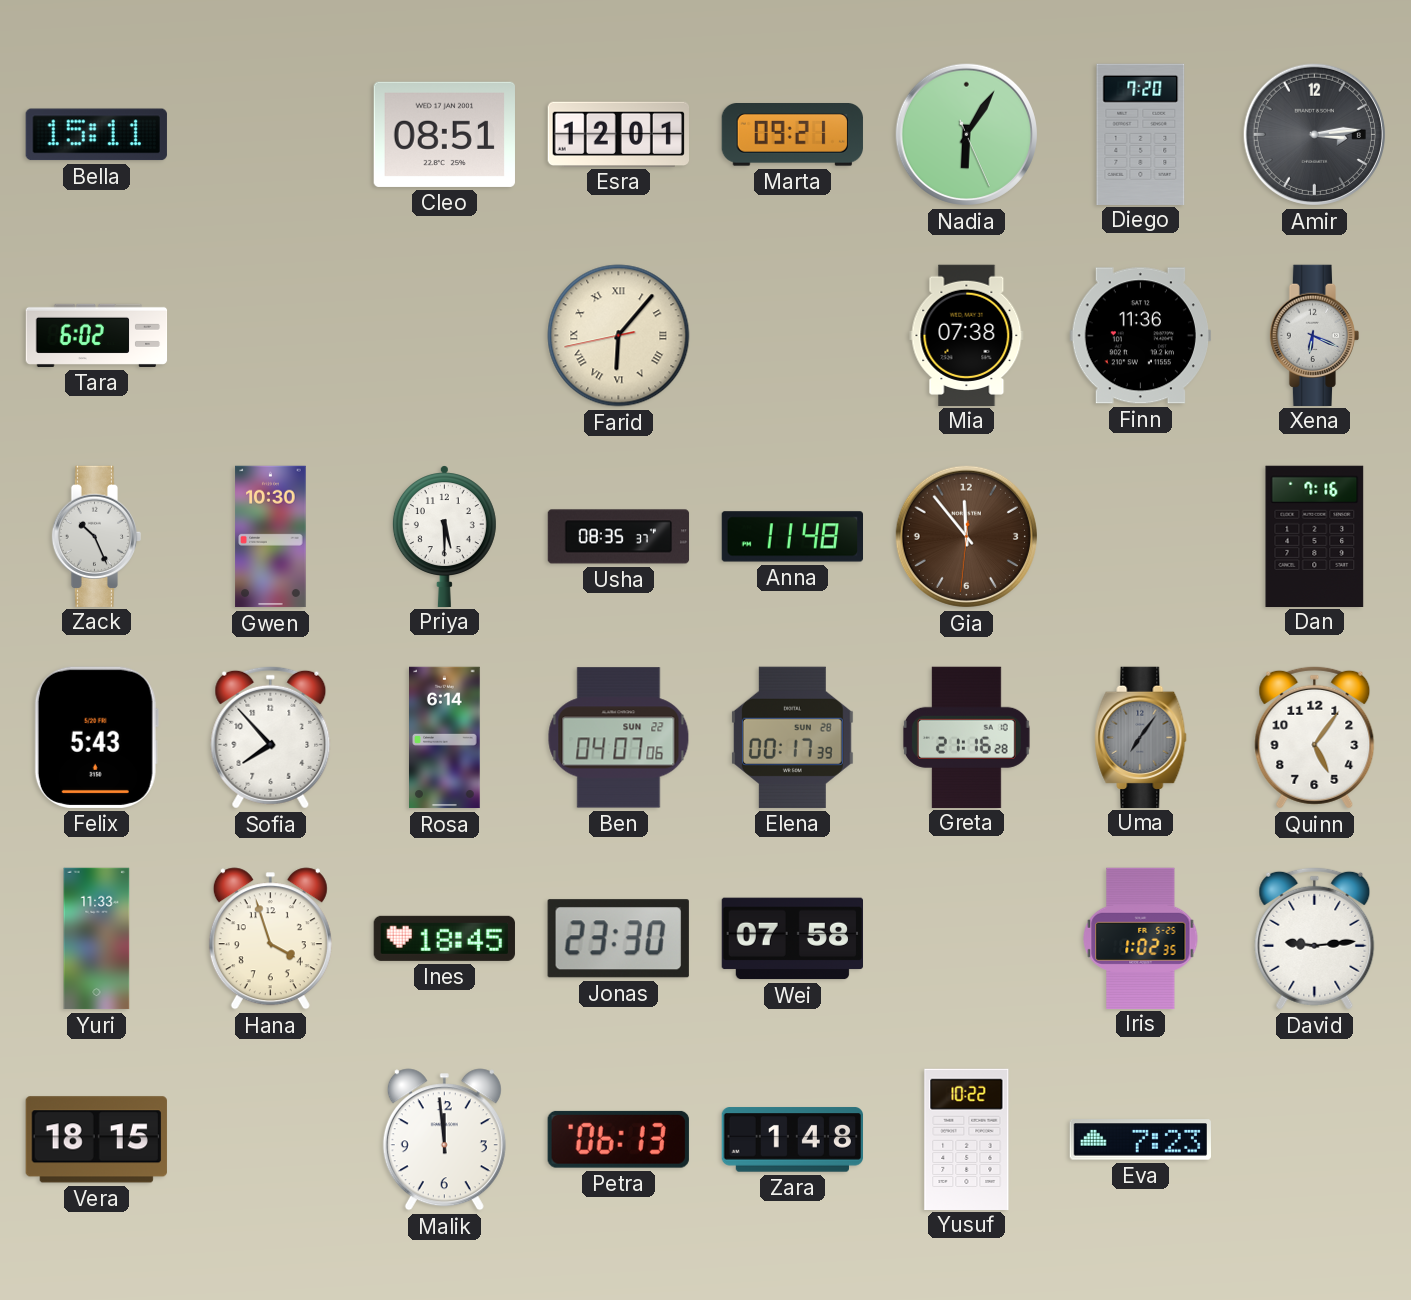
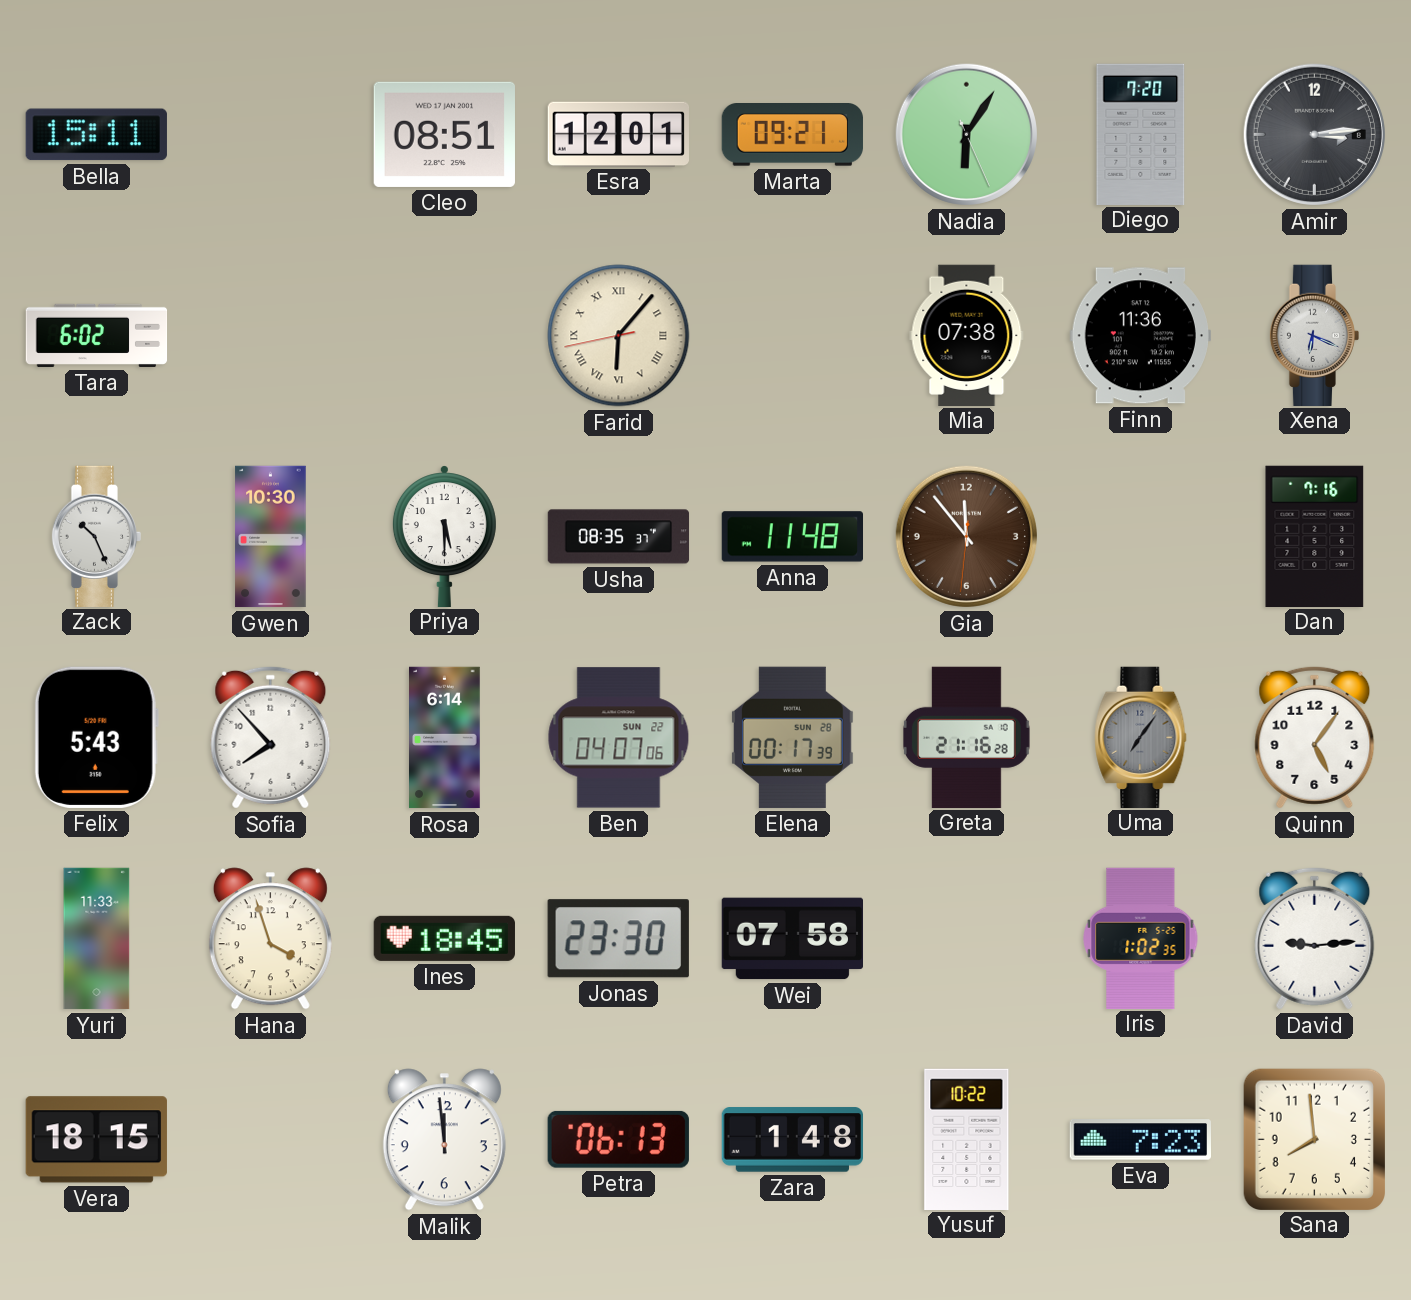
Sana: none -> 7:59 (1314, 1139)
